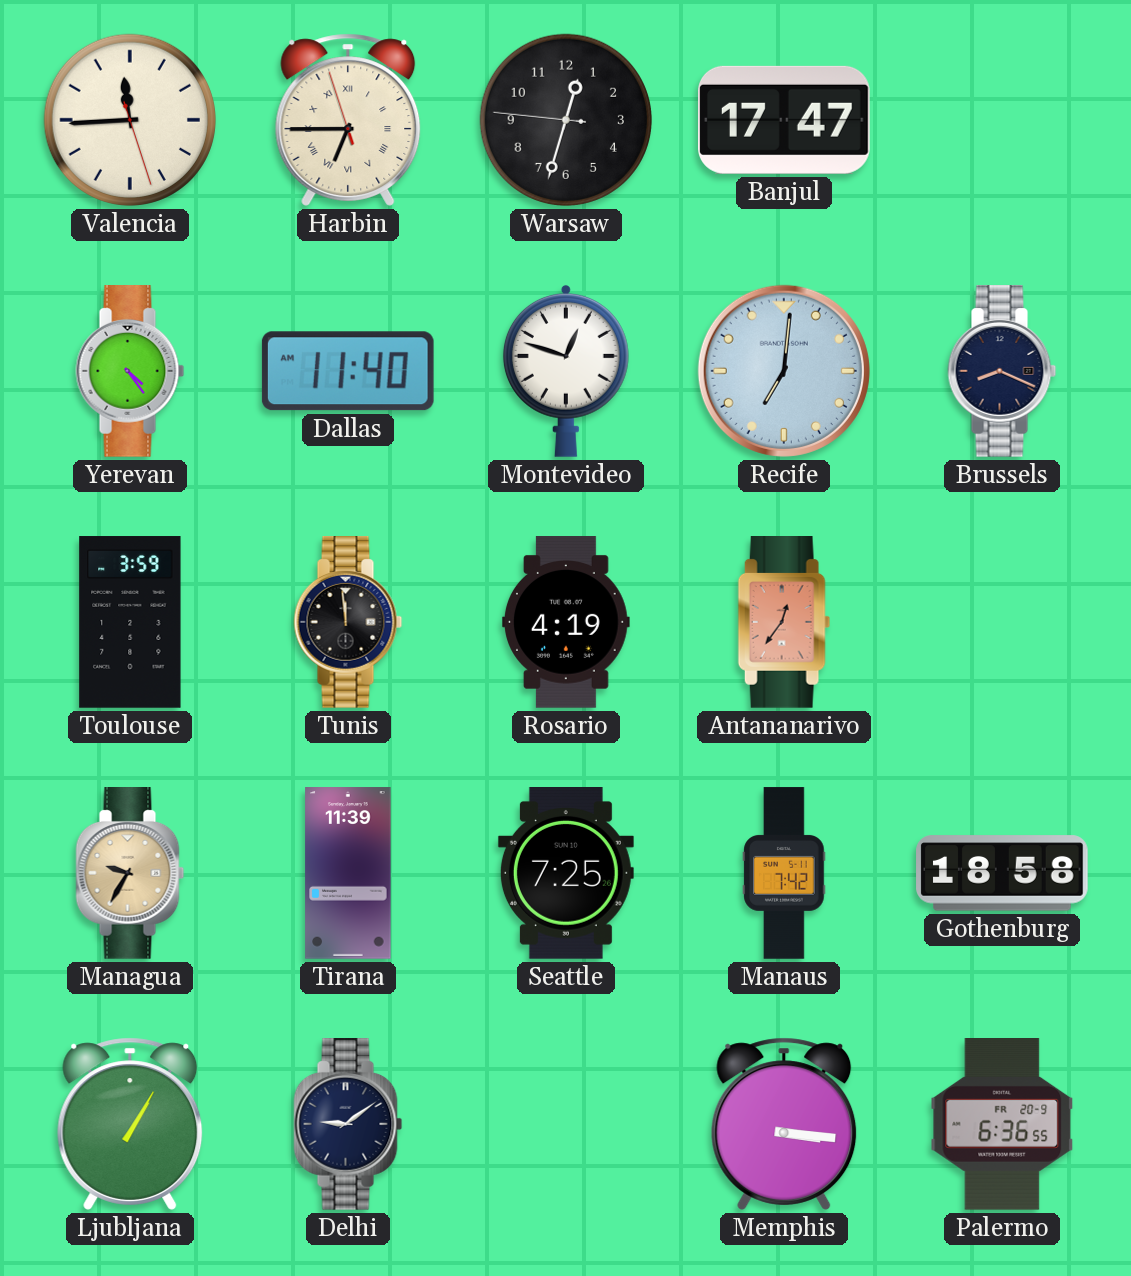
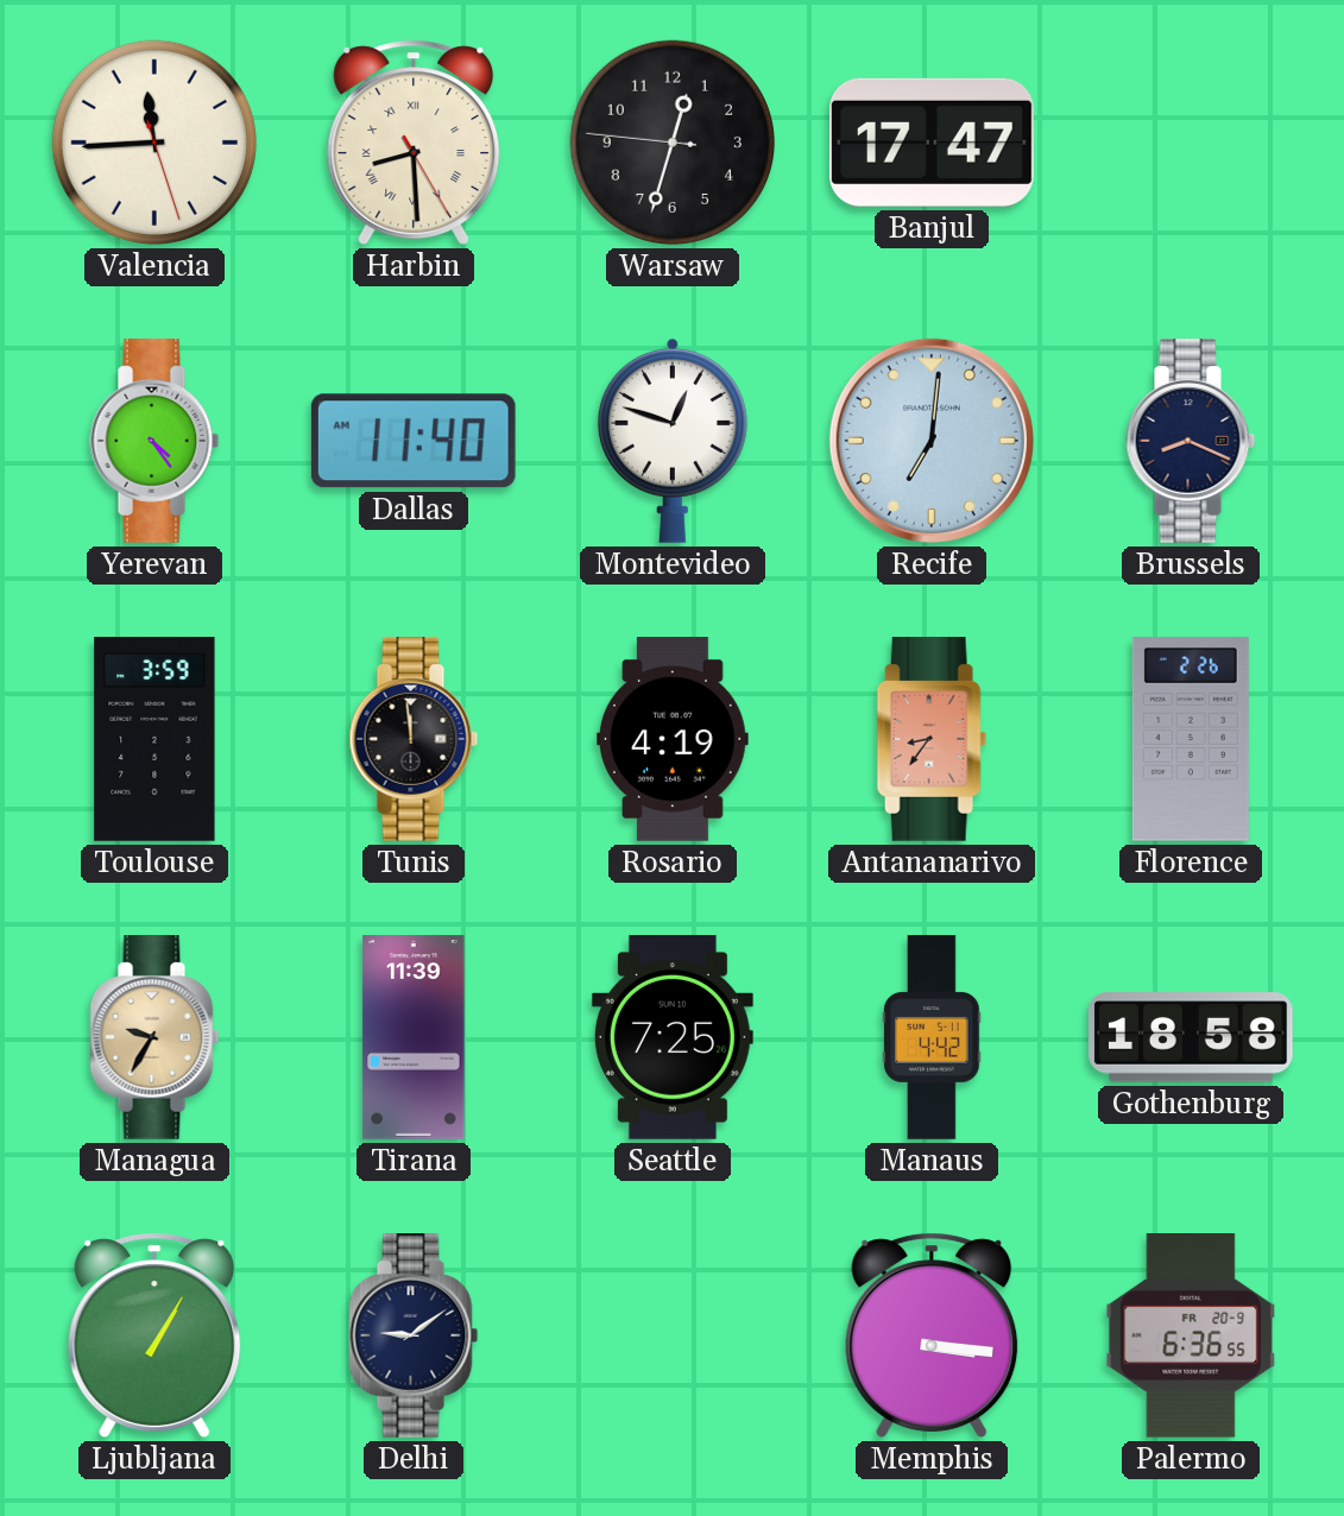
Harbin: 6:44 -> 8:29 (414, 143)
Antananarivo: 12:36 -> 8:36 (932, 740)
Florence: none -> 2:26 (1191, 739)
Manaus: 7:42 -> 4:42 (932, 1037)
